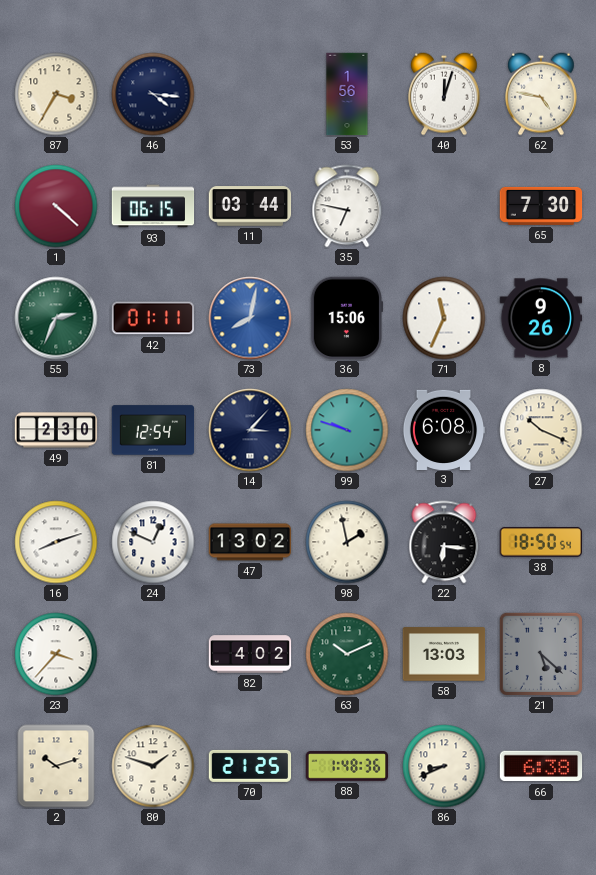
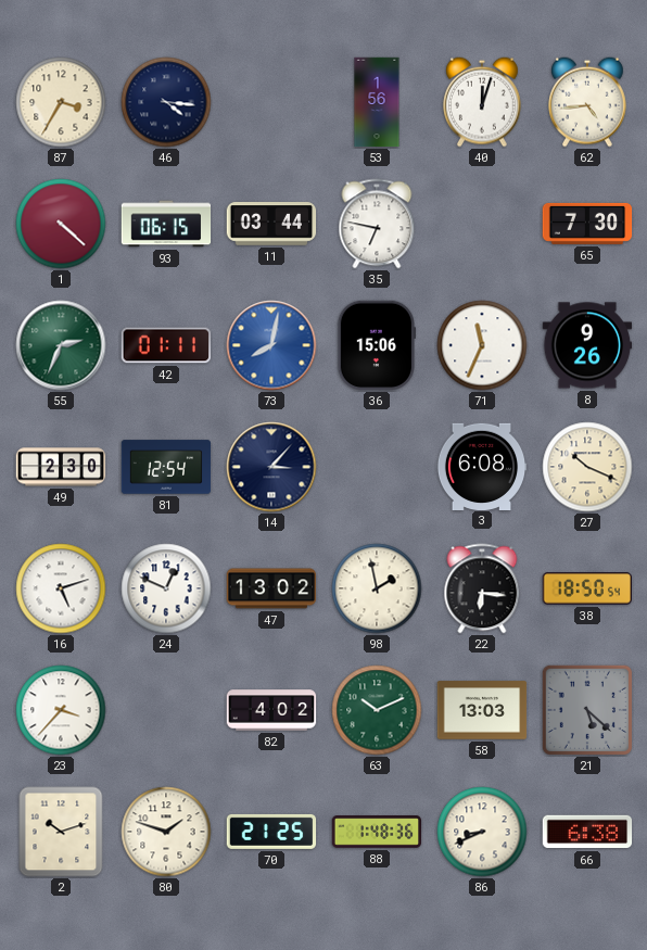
62: 4:47 -> 4:44 (588, 102)
99: 9:48 -> none (347, 430)
16: 8:12 -> 5:12 (61, 588)
